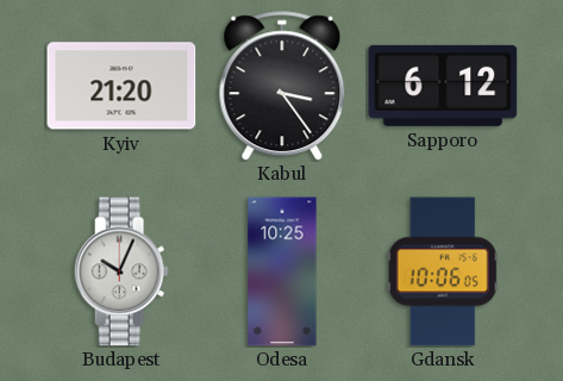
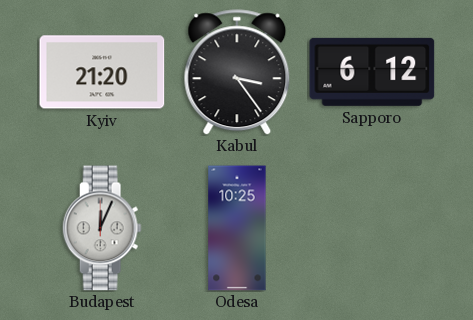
Budapest: 10:04 -> 12:04 (102, 228)
Gdansk: 10:06 -> none (443, 271)
